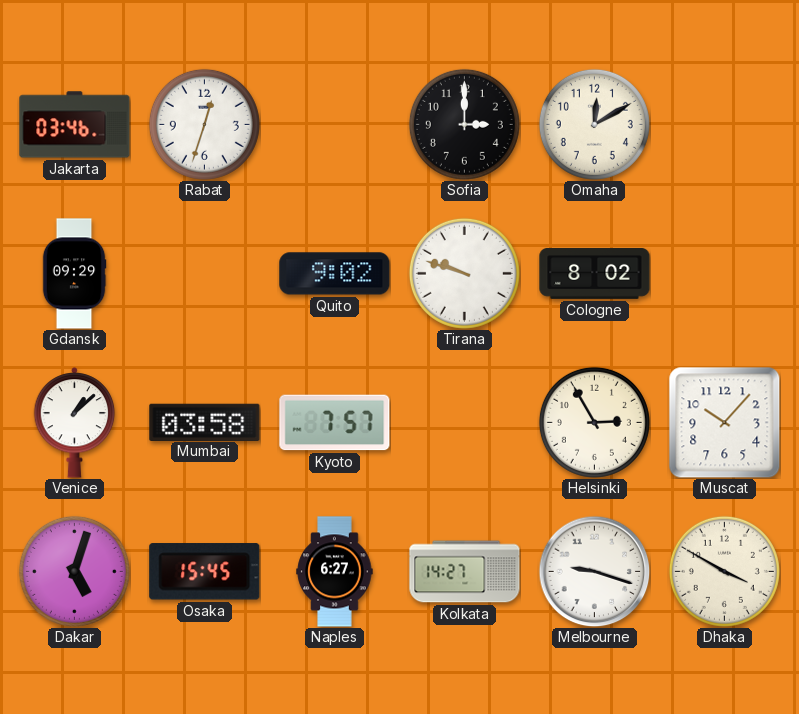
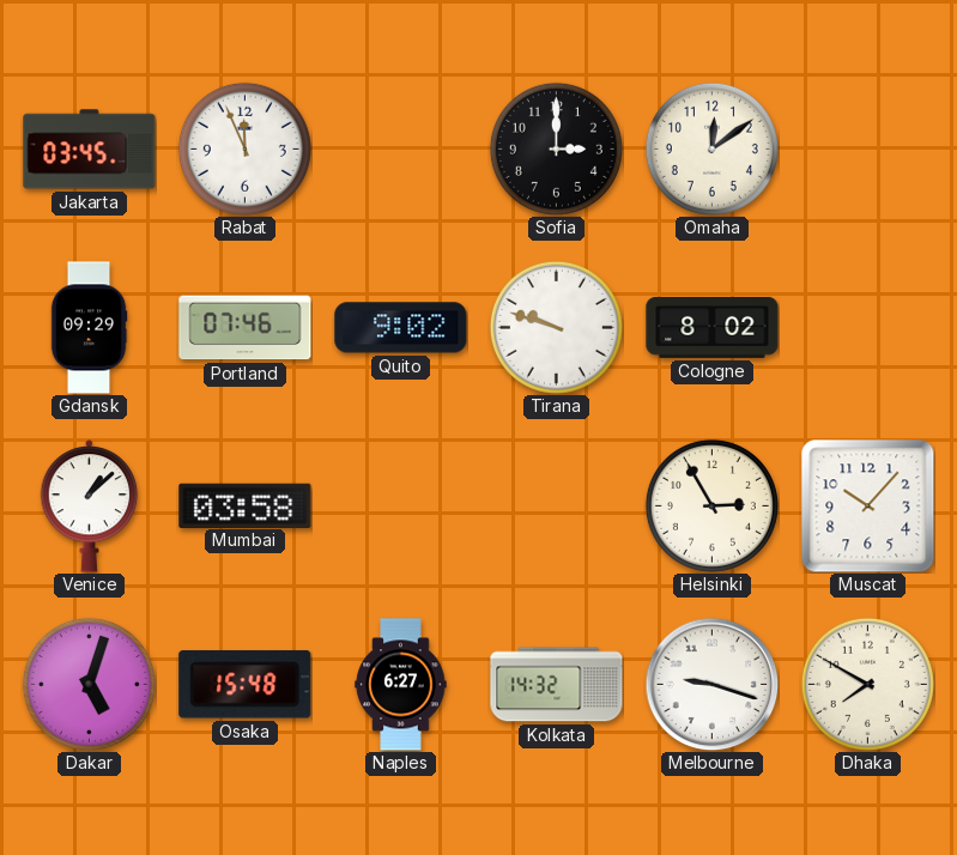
Jakarta: 03:46 -> 03:45 (90, 150)
Rabat: 12:33 -> 11:56 (244, 148)
Omaha: 12:10 -> 12:09 (711, 148)
Portland: none -> 07:46 (246, 328)
Kyoto: 7:57 -> none (335, 423)
Osaka: 15:45 -> 15:48 (246, 685)
Kolkata: 14:27 -> 14:32 (557, 685)
Dhaka: 3:50 -> 7:50 (867, 684)
